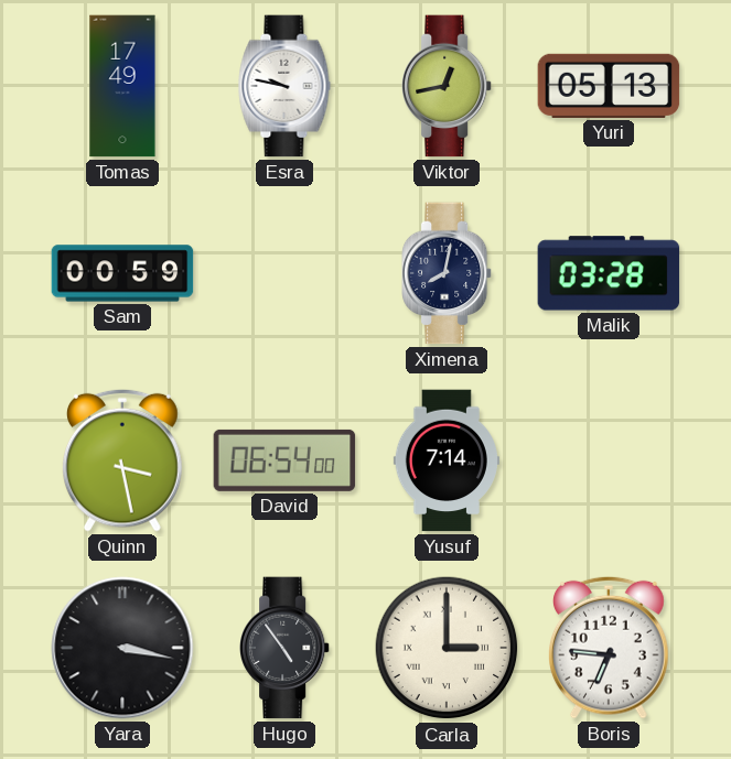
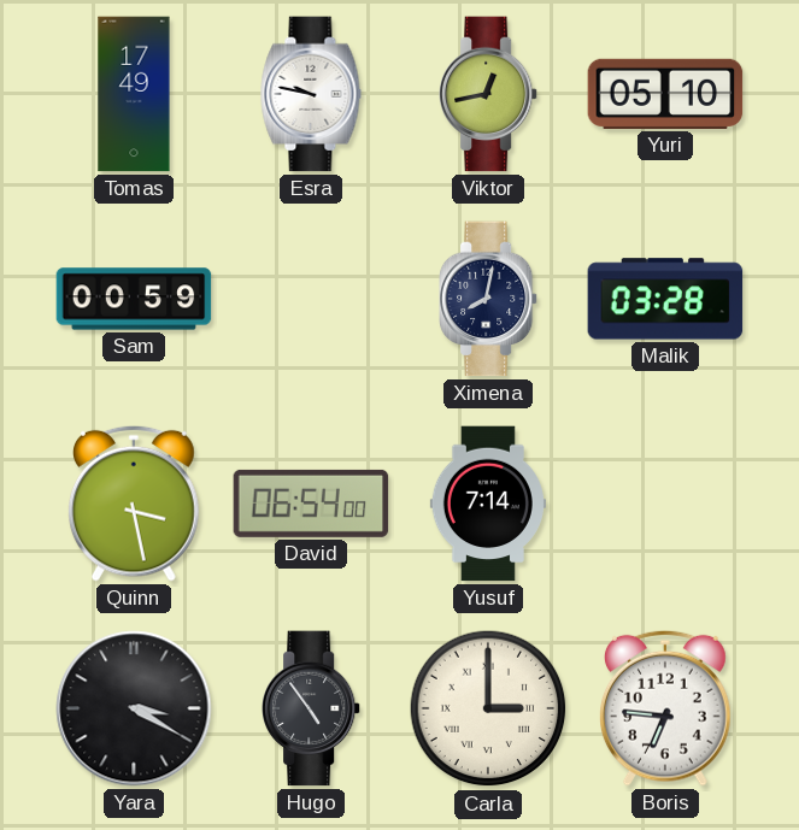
Yuri: 05:13 -> 05:10 (665, 94)
Yara: 3:17 -> 3:20 (134, 708)
